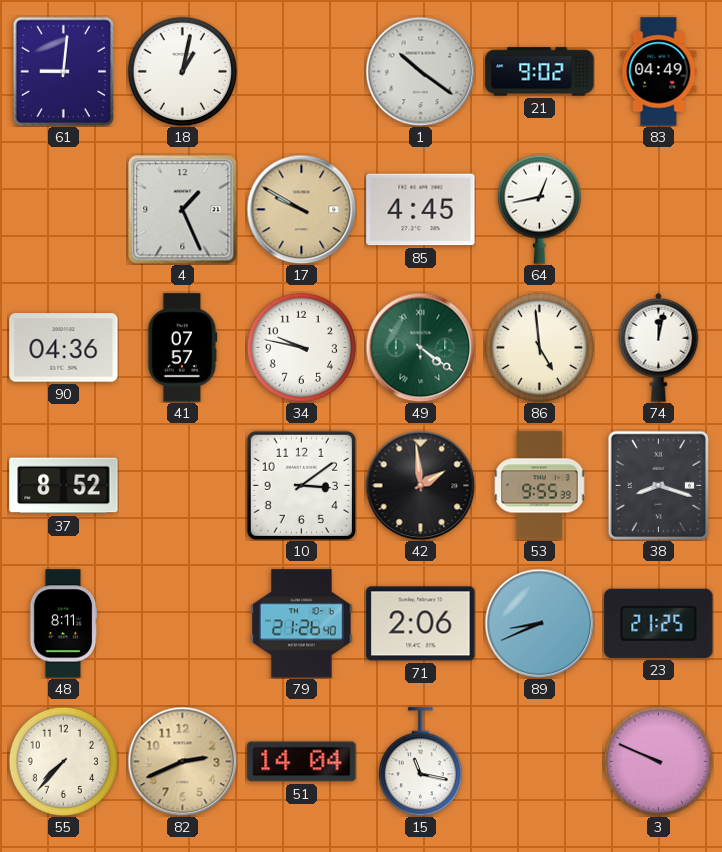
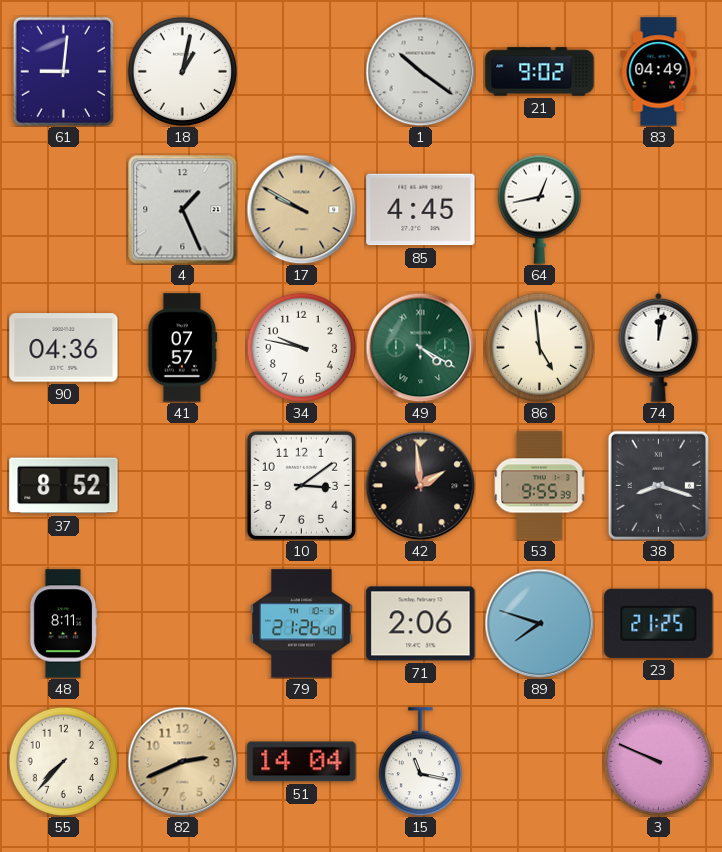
49: 4:21 -> 4:20 (420, 347)
89: 8:41 -> 7:48 (539, 623)
